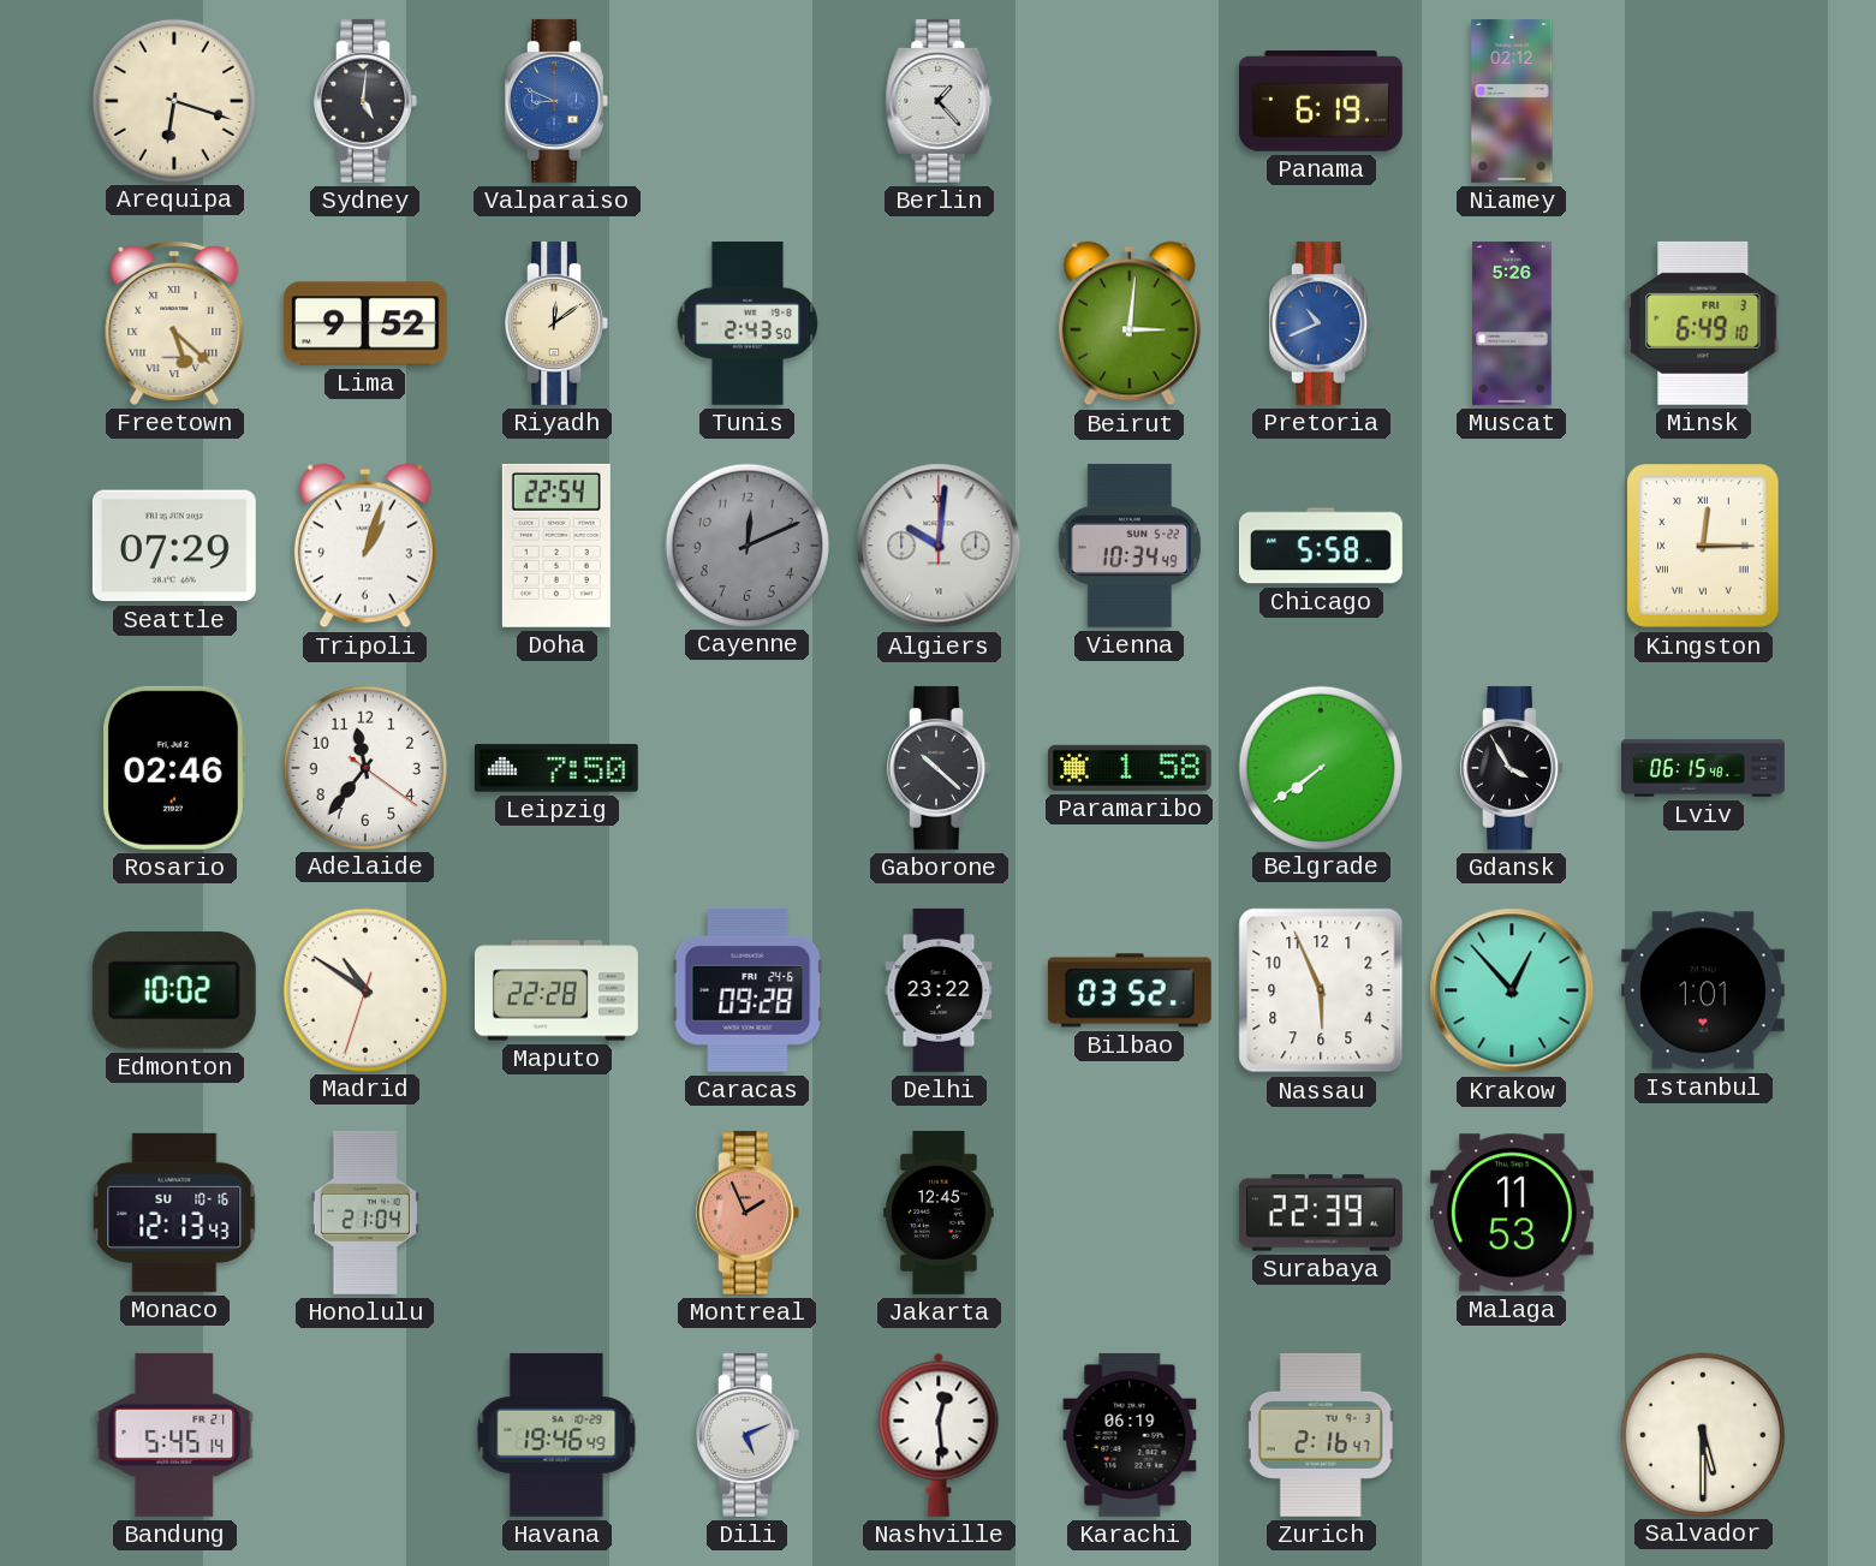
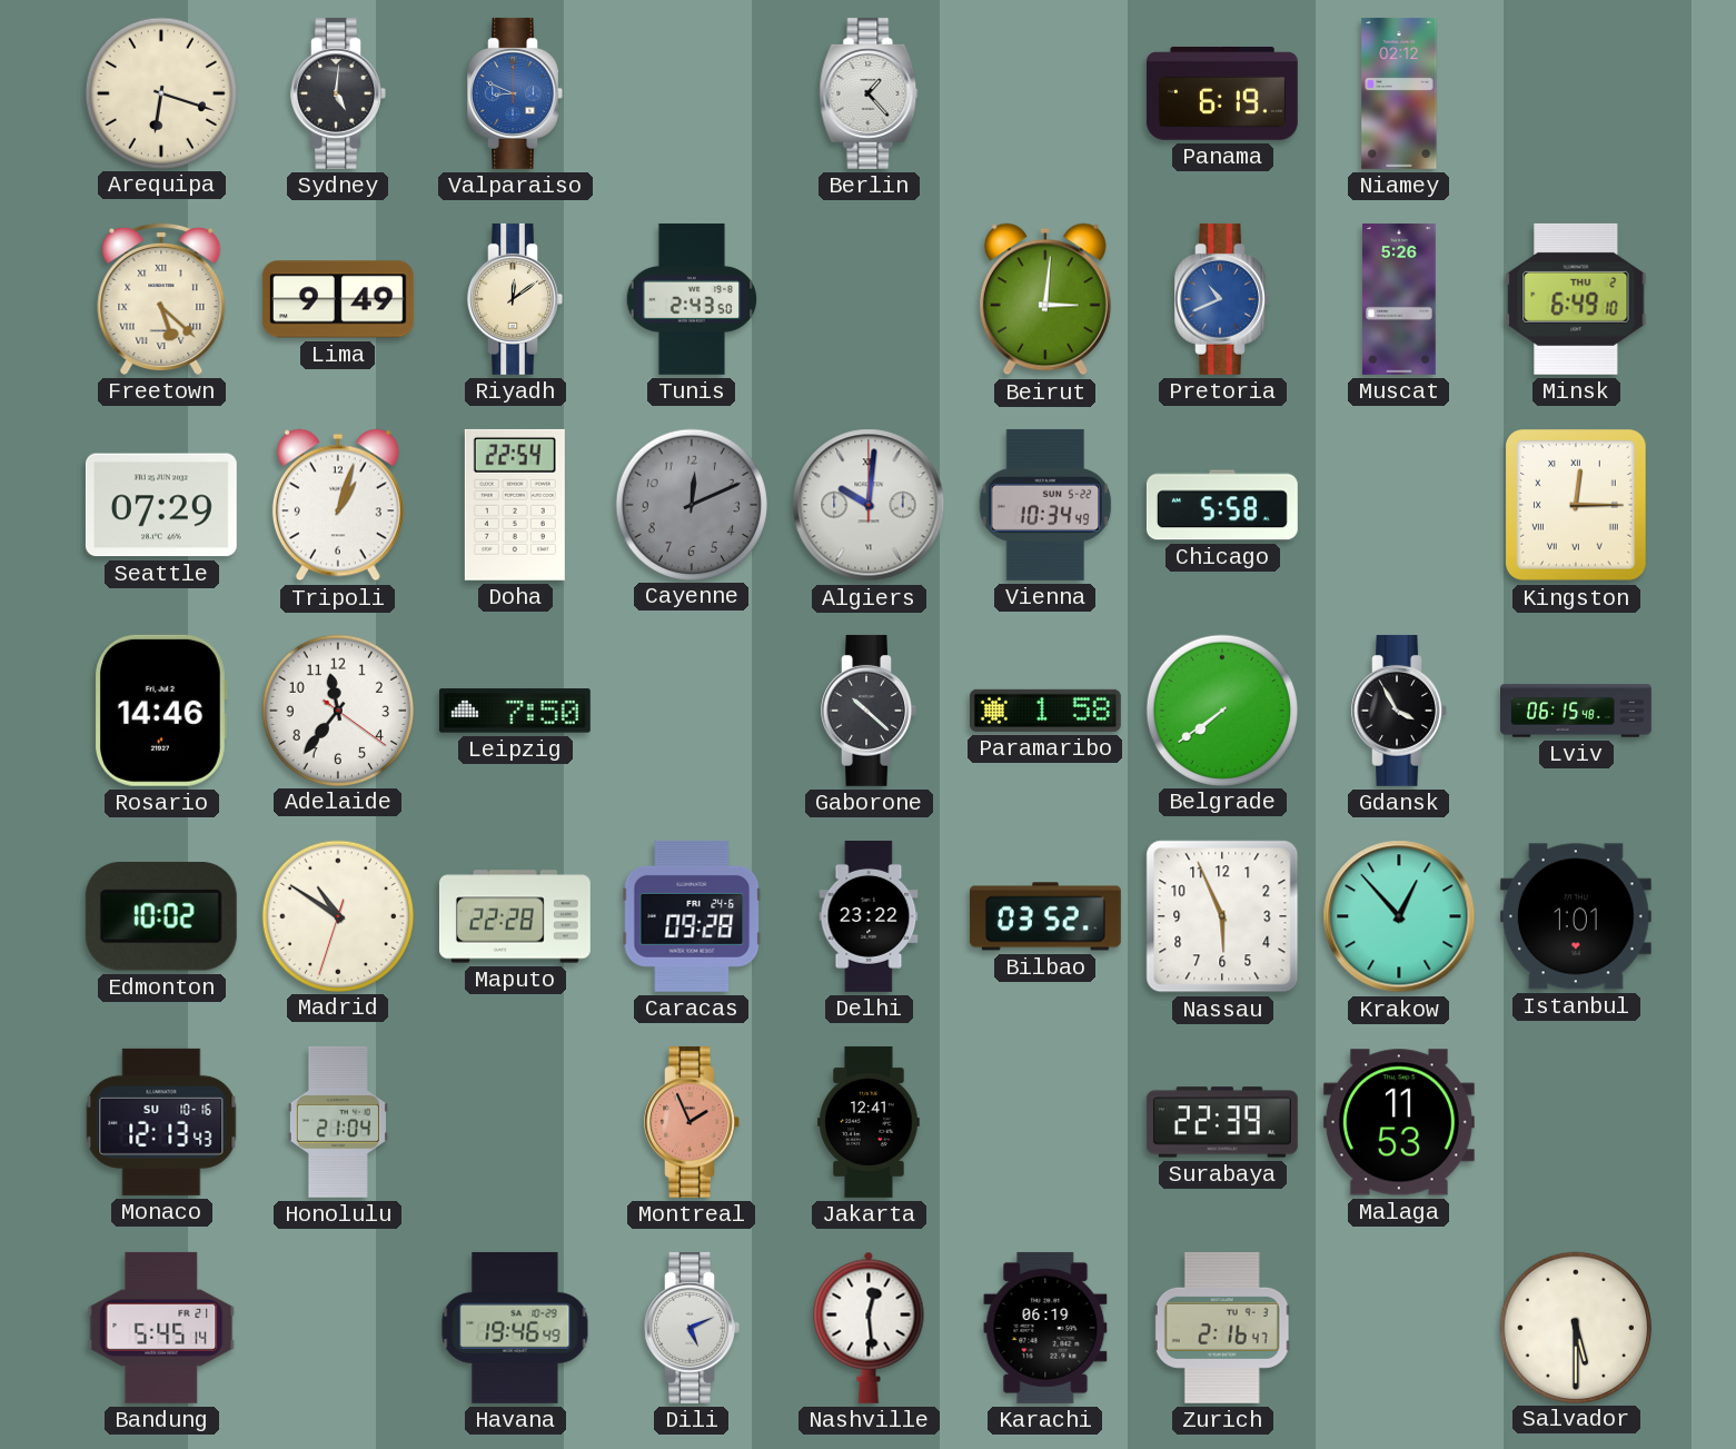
Lima: 9:52 -> 9:49 (338, 299)
Minsk date: FRI 3 -> THU 2 (1576, 299)
Rosario: 02:46 -> 14:46 (161, 711)
Jakarta: 12:45 -> 12:41 (869, 1122)
